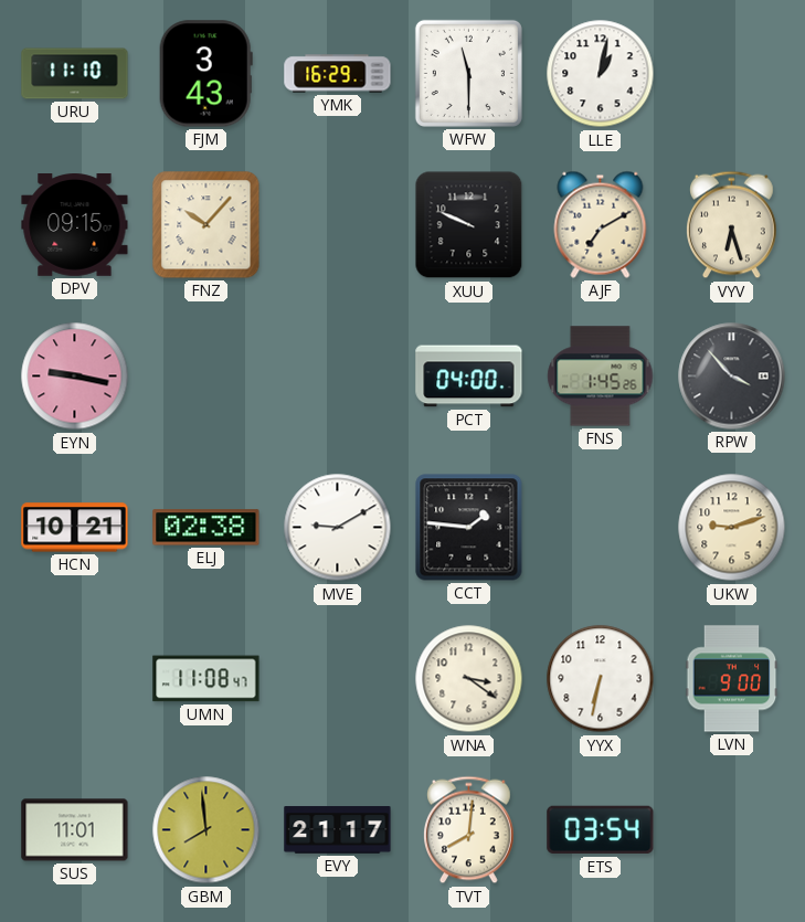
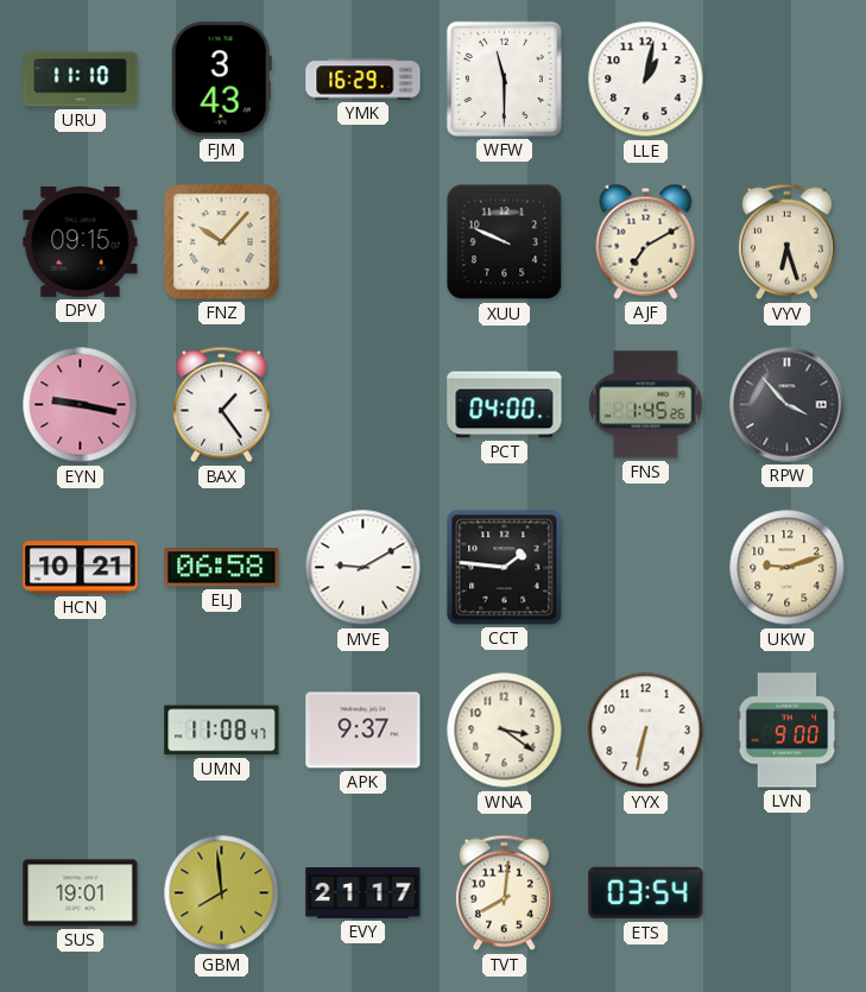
BAX: none -> 1:24 (222, 405)
ELJ: 02:38 -> 06:58 (222, 568)
APK: none -> 9:37 (364, 731)
SUS: 11:01 -> 19:01 (81, 893)
